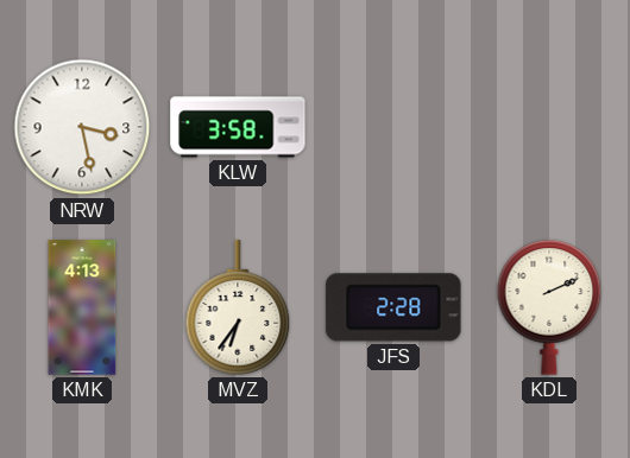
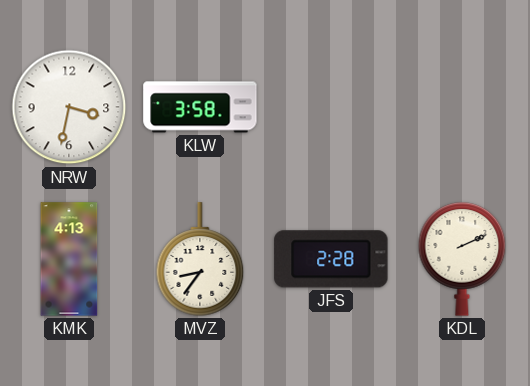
NRW: 3:28 -> 3:32 (69, 107)
MVZ: 6:36 -> 8:36 (200, 259)
